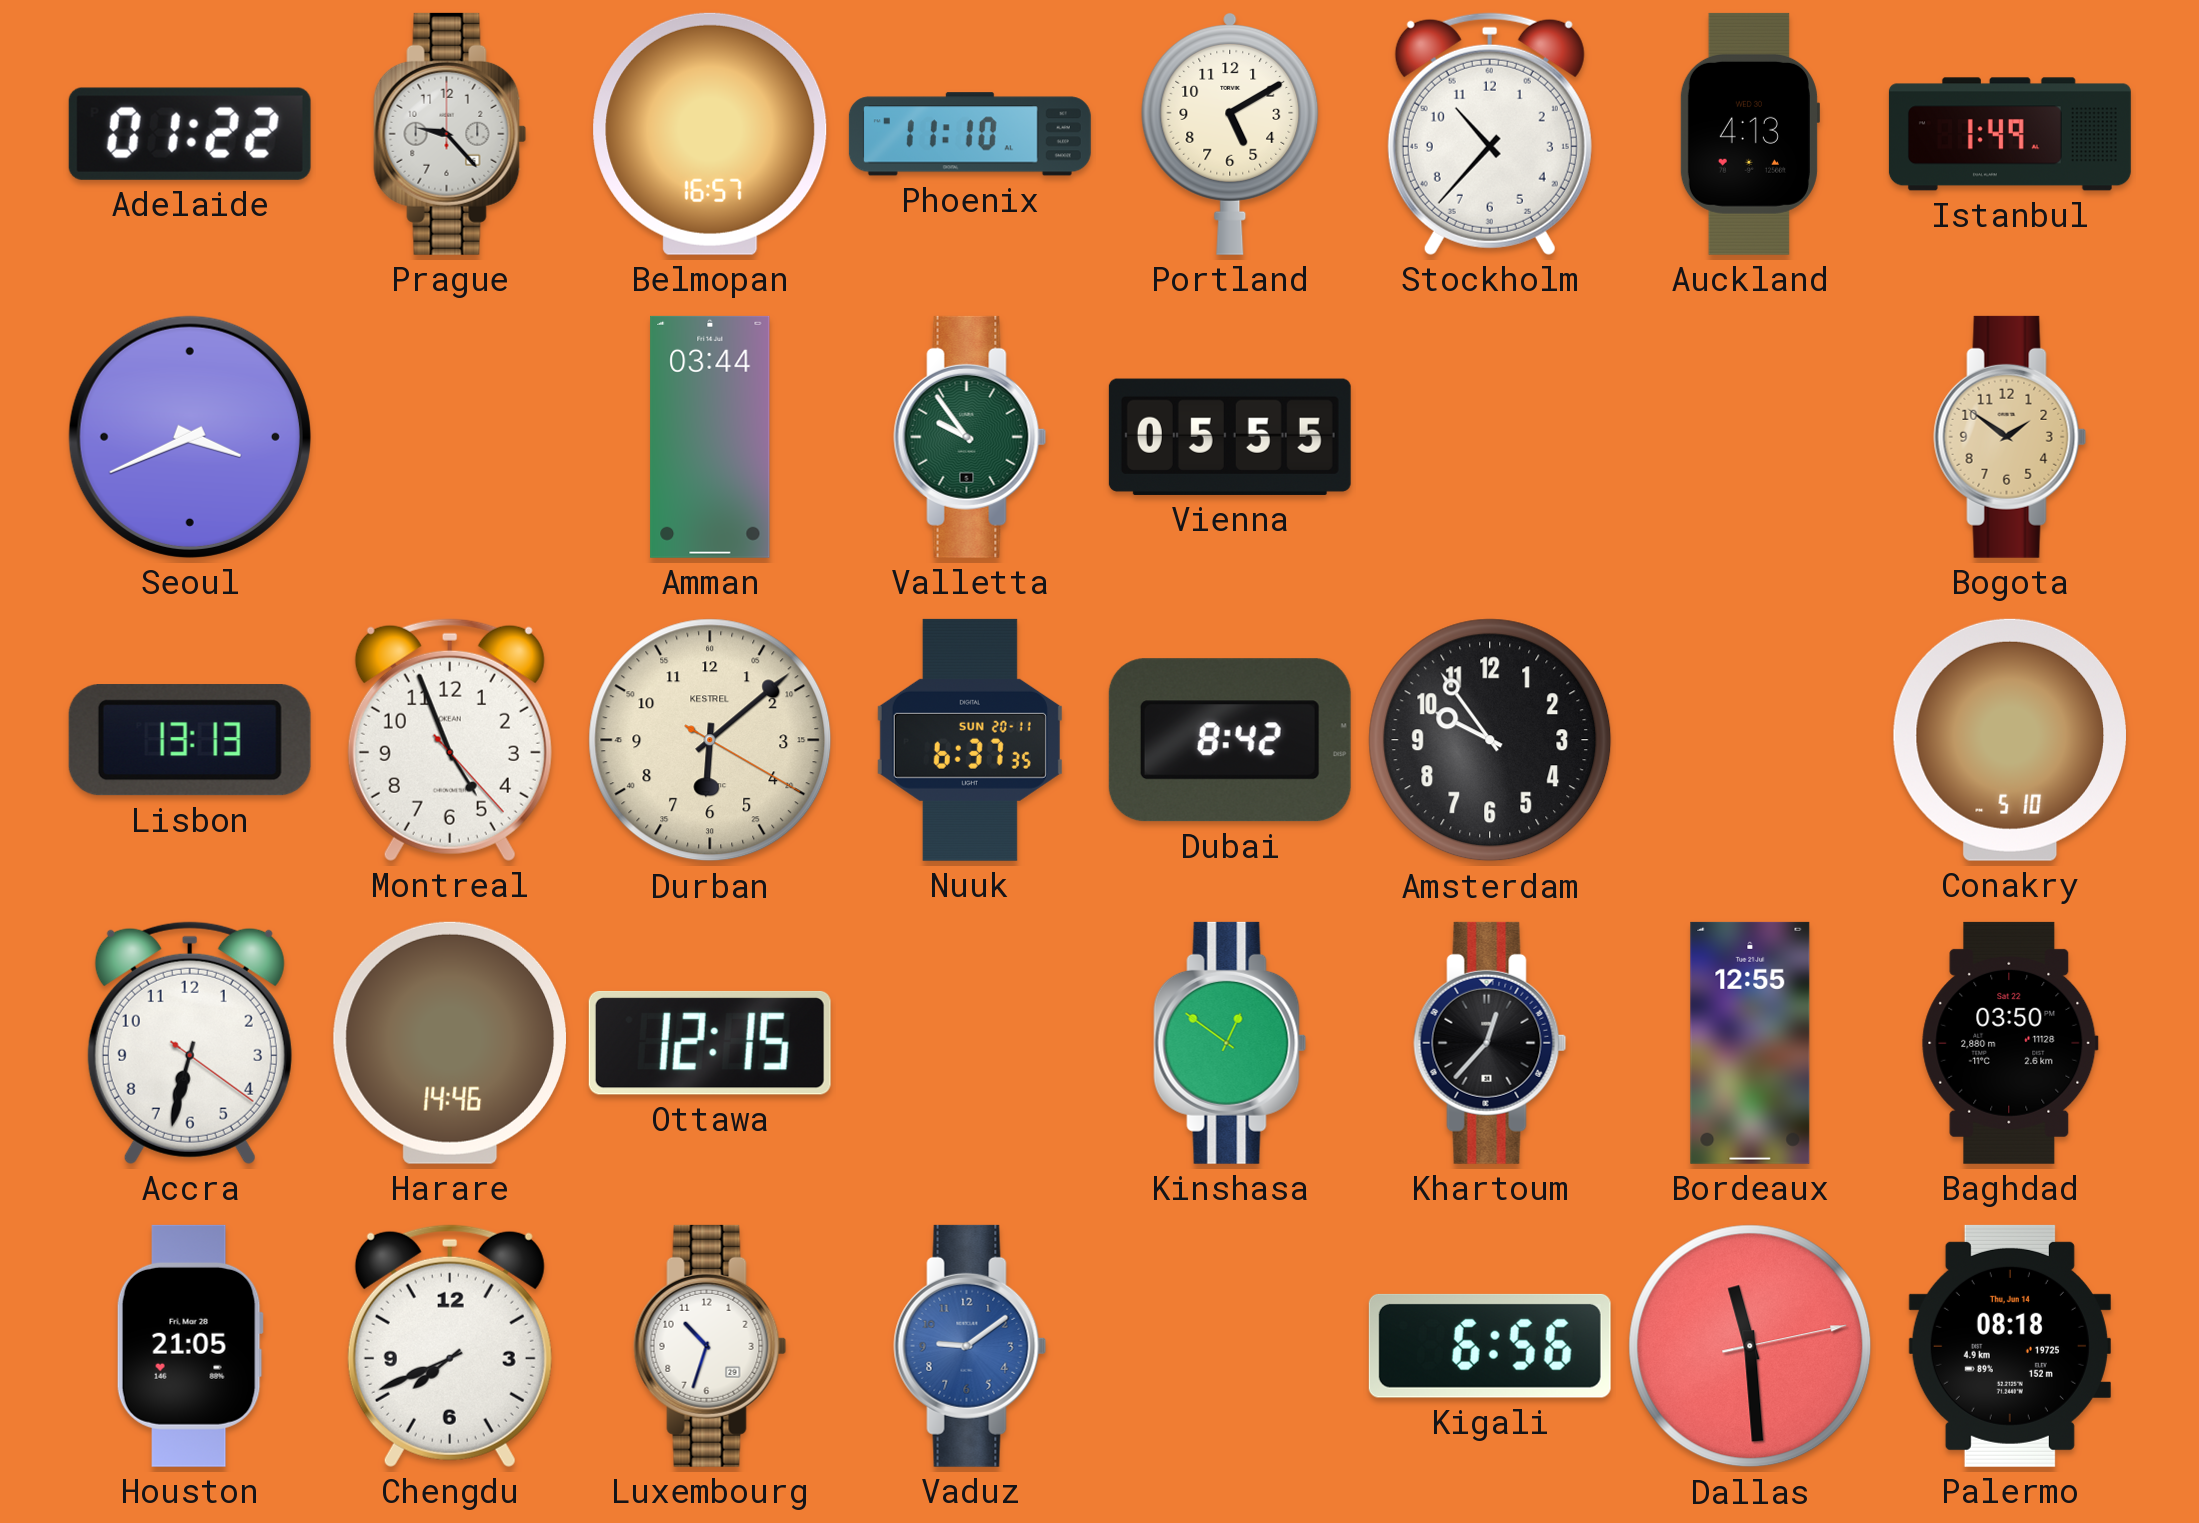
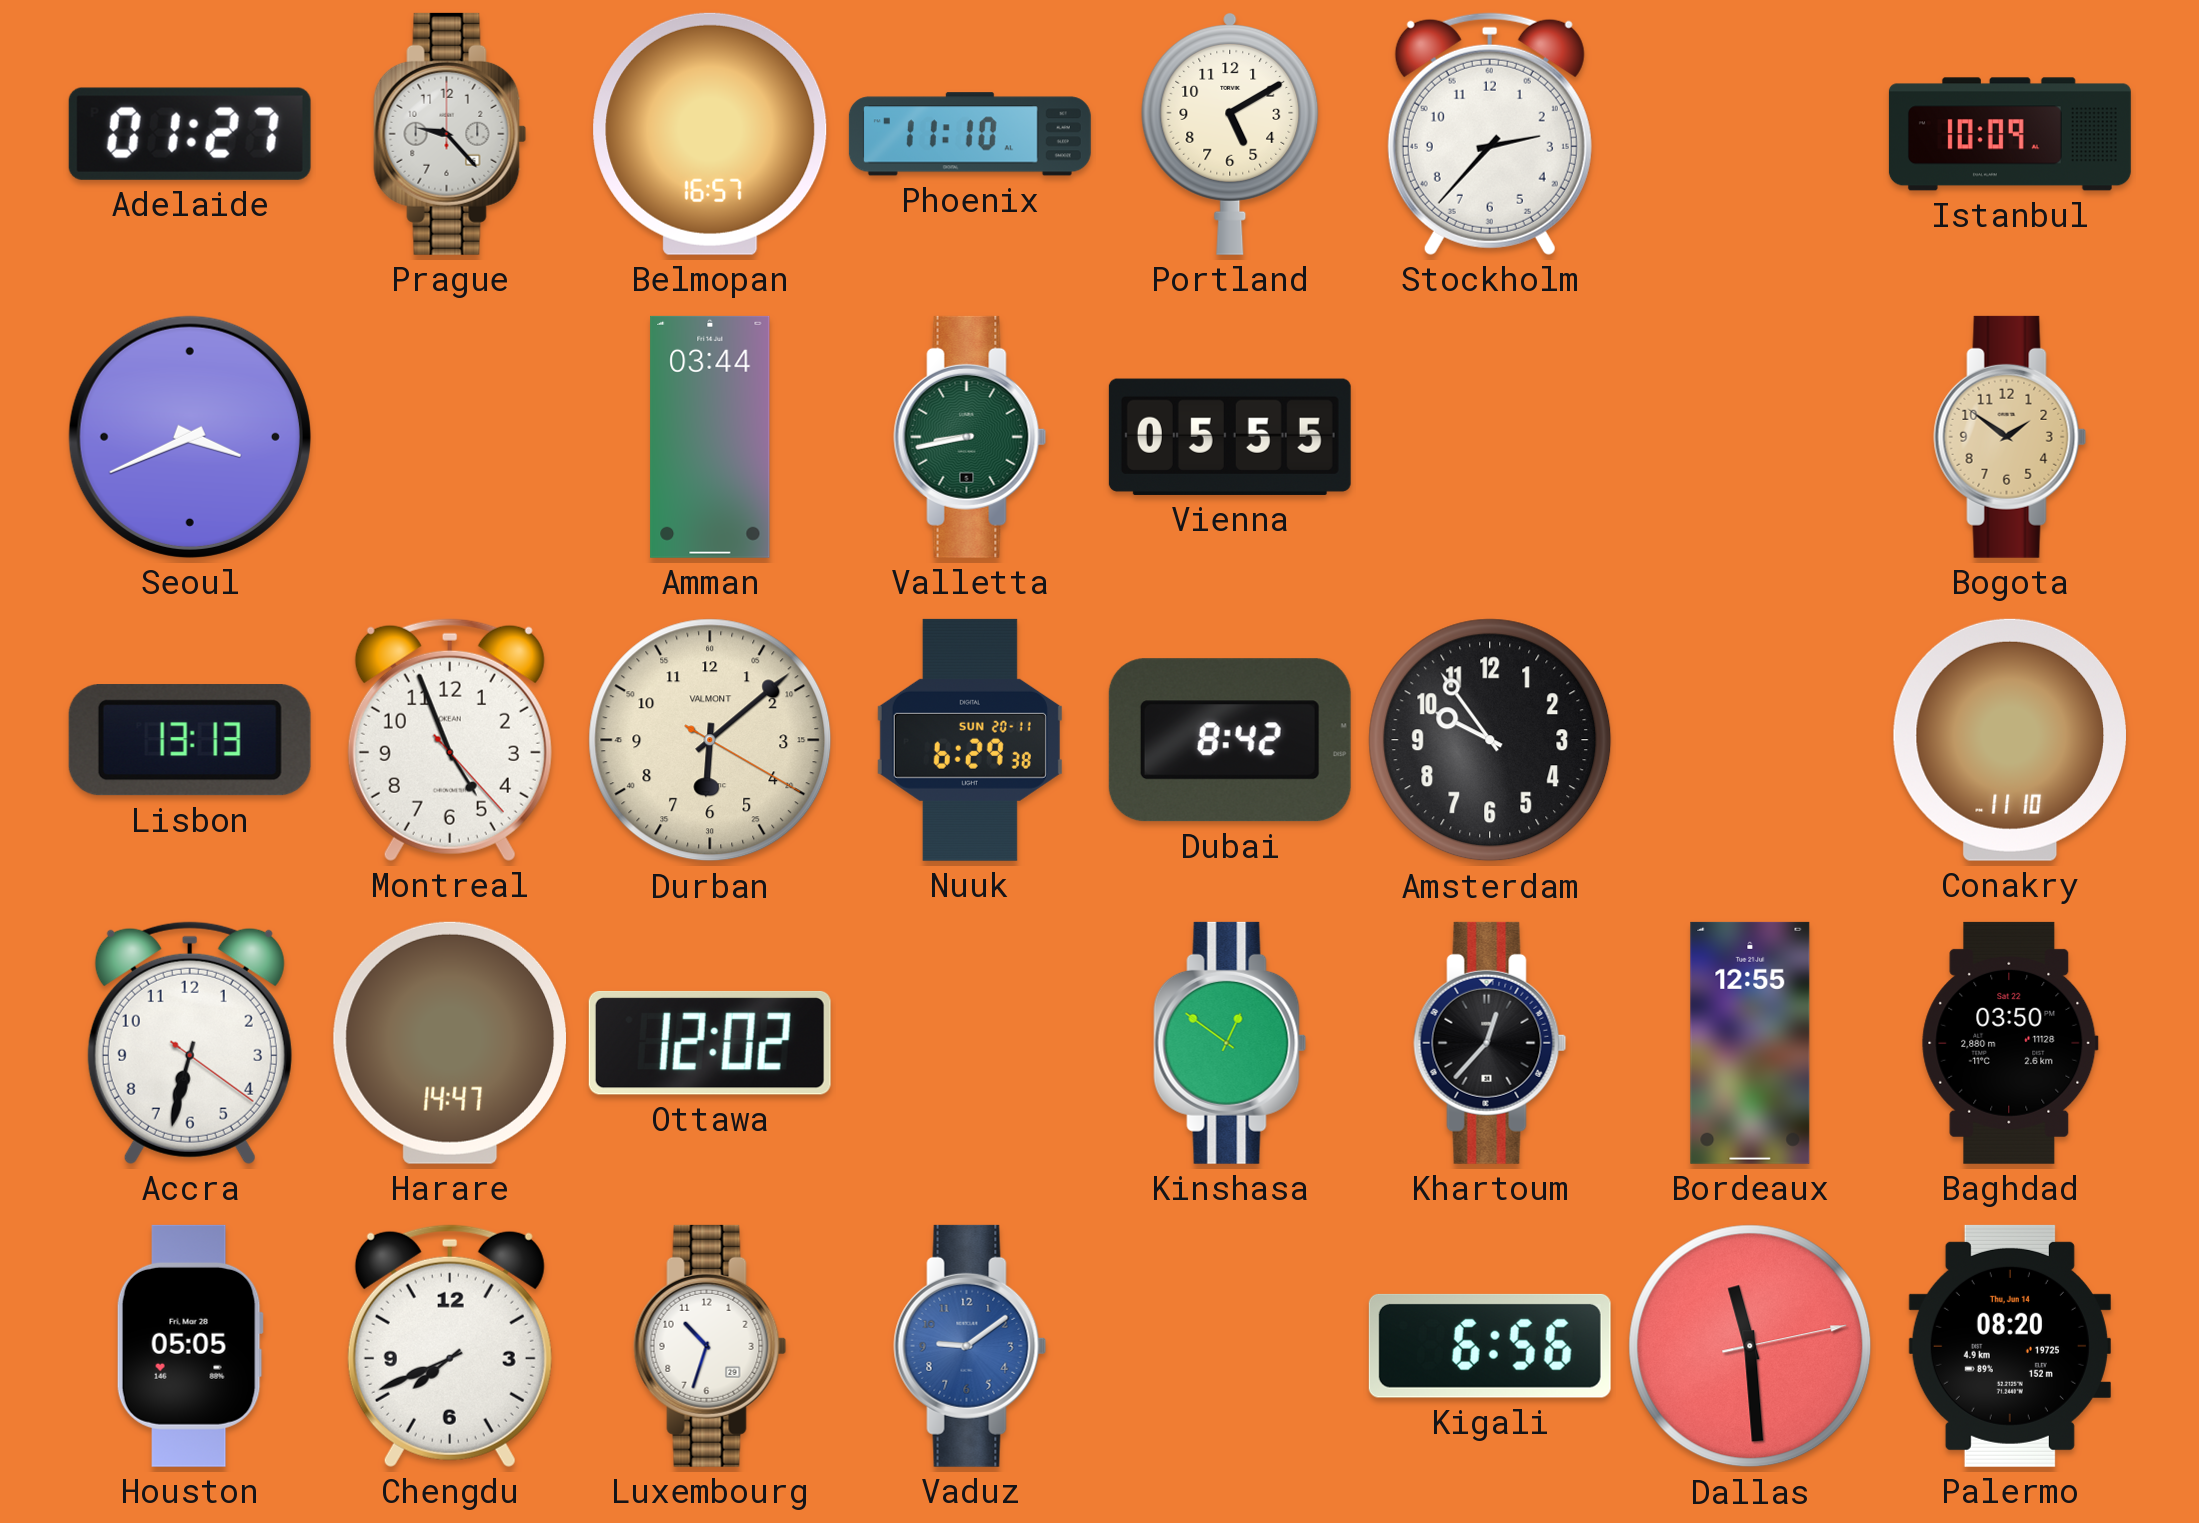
Adelaide: 01:22 -> 01:27 (190, 134)
Stockholm: 10:37 -> 2:37 (1490, 134)
Auckland: 4:13 -> none (1749, 134)
Istanbul: 1:49 -> 10:09 (2010, 134)
Valletta: 9:54 -> 8:43 (970, 437)
Durban brand: KESTREL -> VALMONT (710, 740)
Nuuk: 6:37 -> 6:29 (970, 740)
Conakry: 5:10 -> 11:10 (2010, 740)
Harare: 14:46 -> 14:47 (449, 1043)
Ottawa: 12:15 -> 12:02 (710, 1043)
Houston: 21:05 -> 05:05 (190, 1346)
Palermo: 08:18 -> 08:20 (2010, 1346)
